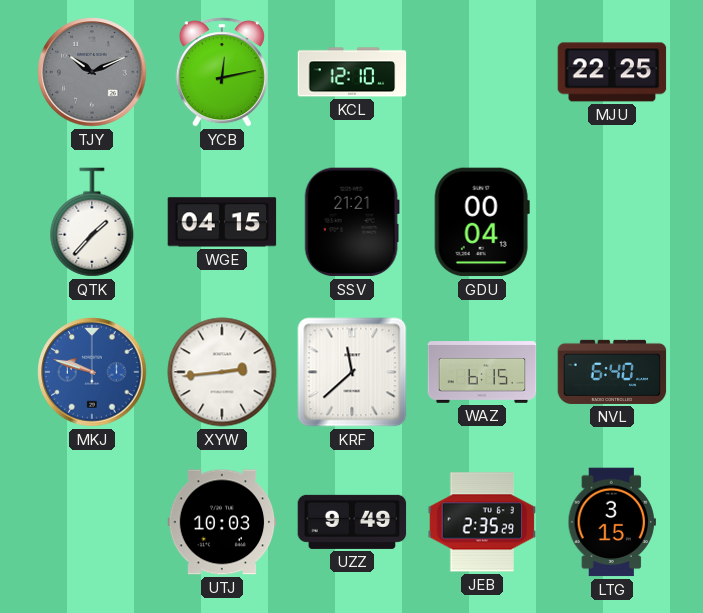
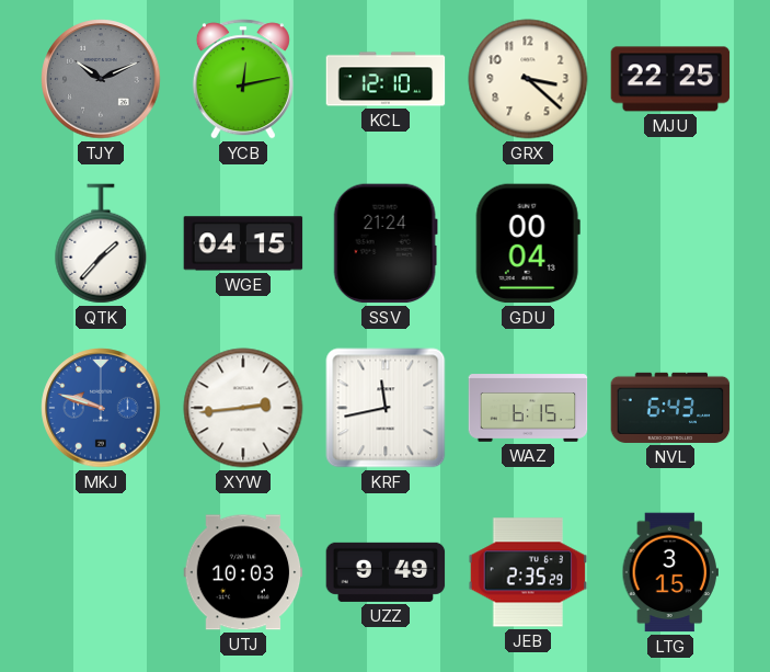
GRX: none -> 3:22 (528, 79)
SSV: 21:21 -> 21:24 (386, 243)
KRF: 11:38 -> 11:43 (386, 408)
NVL: 6:40 -> 6:43 (670, 408)
